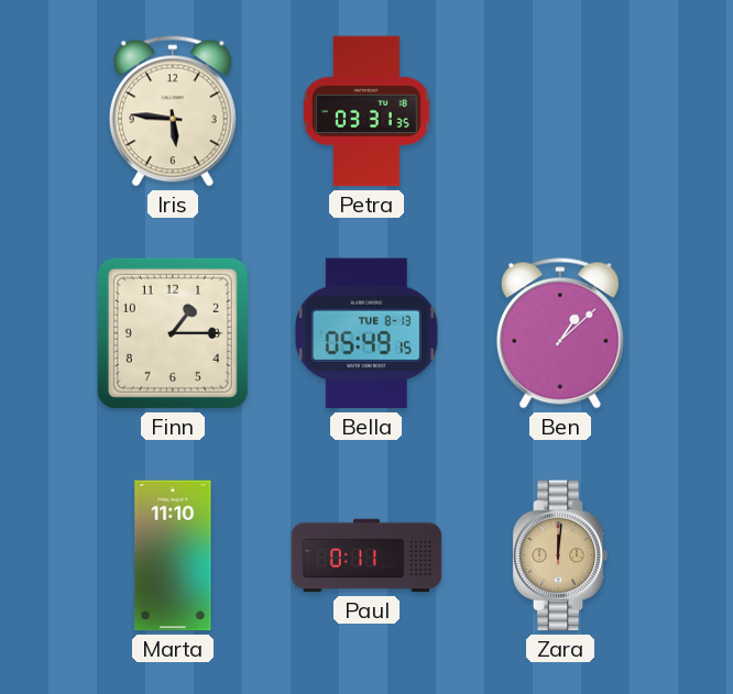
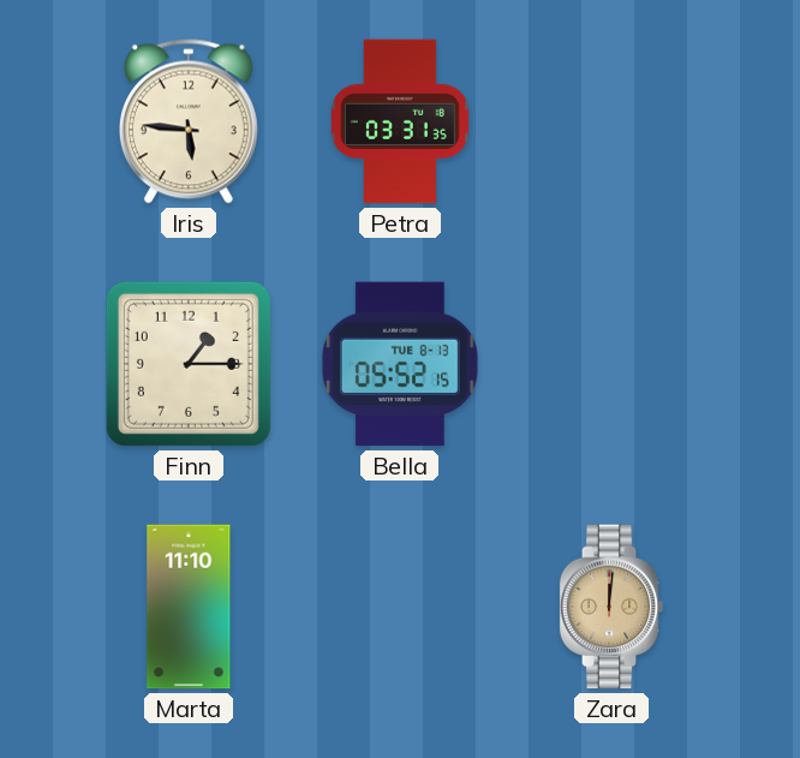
Bella: 05:49 -> 05:52 (400, 364)
Ben: 1:08 -> none (560, 333)
Paul: 0:11 -> none (366, 555)
